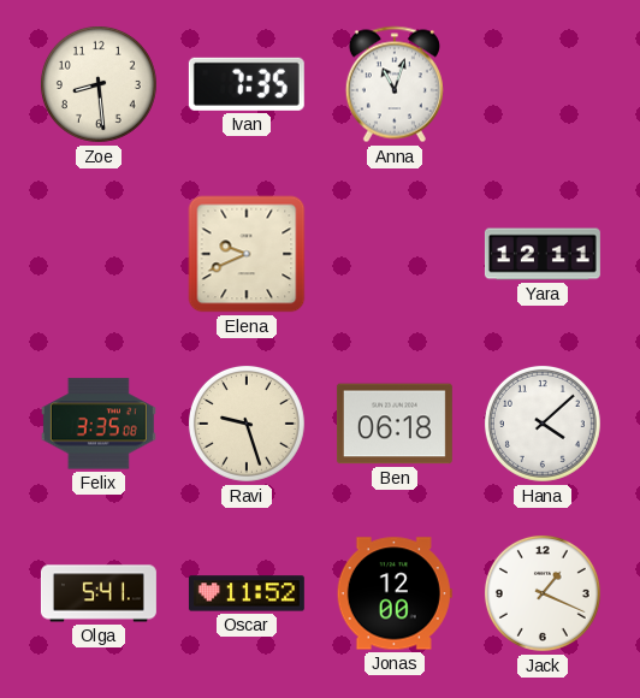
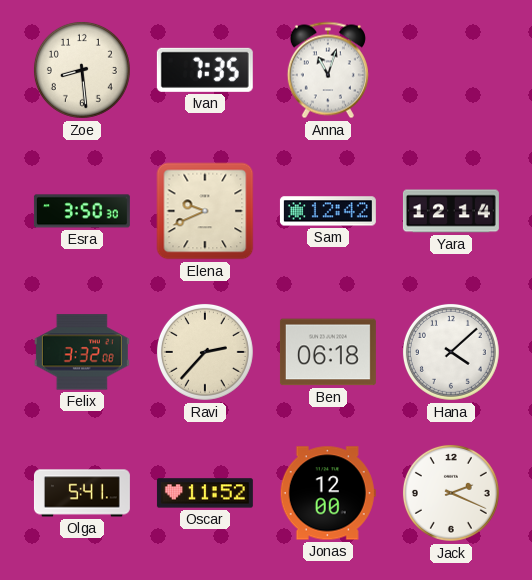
Esra: none -> 3:50 (82, 211)
Sam: none -> 12:42 (328, 211)
Yara: 12:11 -> 12:14 (451, 211)
Felix: 3:35 -> 3:32 (82, 352)
Ravi: 9:27 -> 2:37 (205, 352)
Jack: 1:19 -> 2:19 (451, 493)
